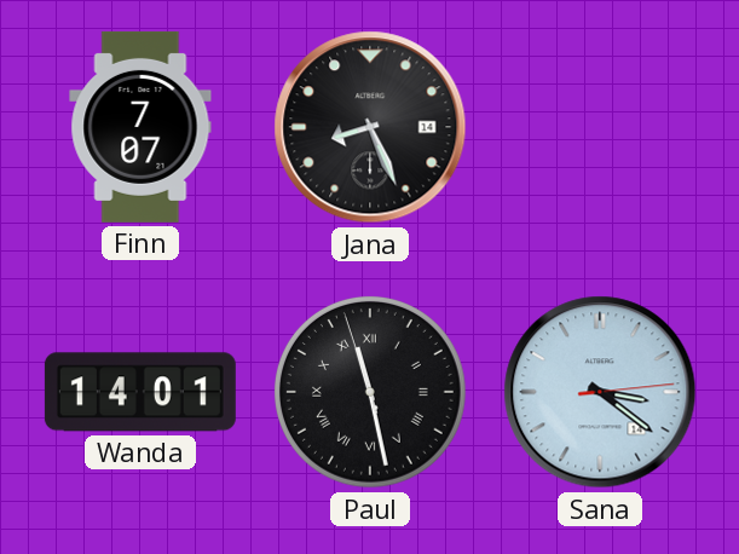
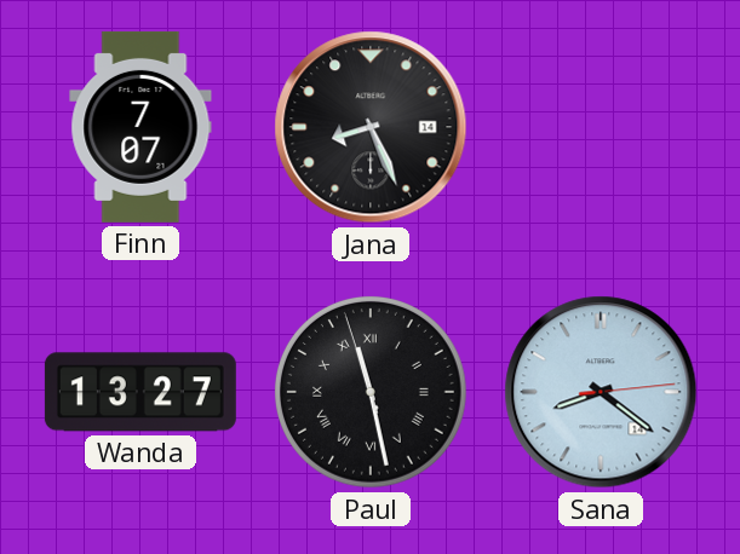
Wanda: 14:01 -> 13:27 (140, 392)
Sana: 3:21 -> 8:21 (601, 392)
